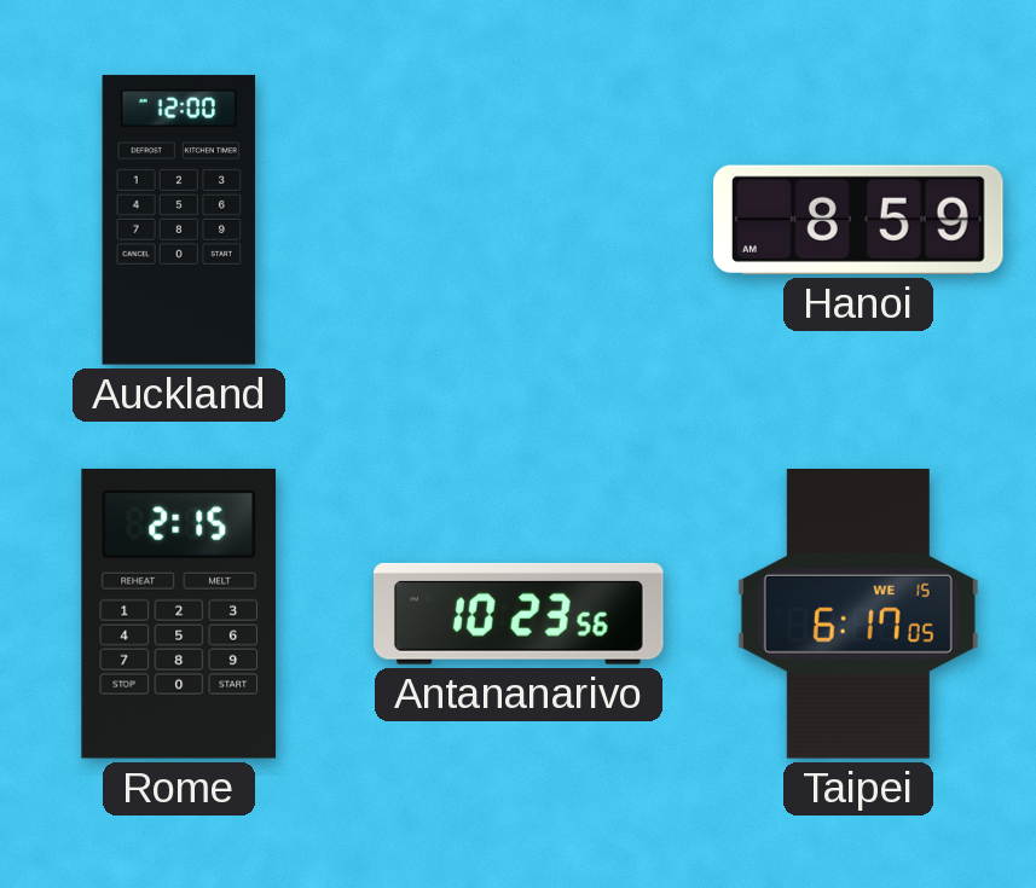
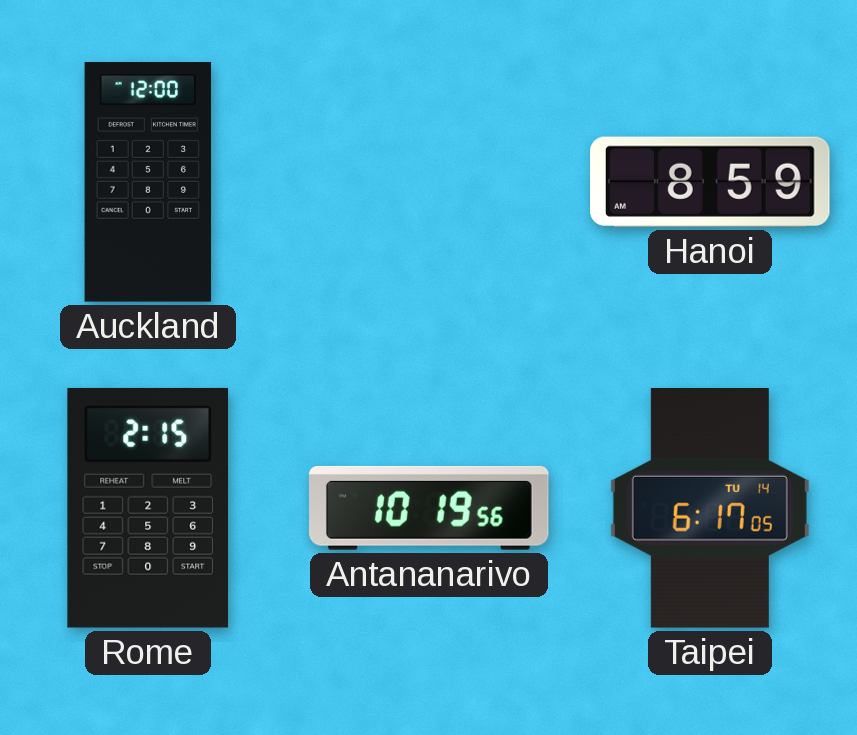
Antananarivo: 10:23 -> 10:19 (430, 508)
Taipei date: WE 15 -> TU 14 (710, 509)
